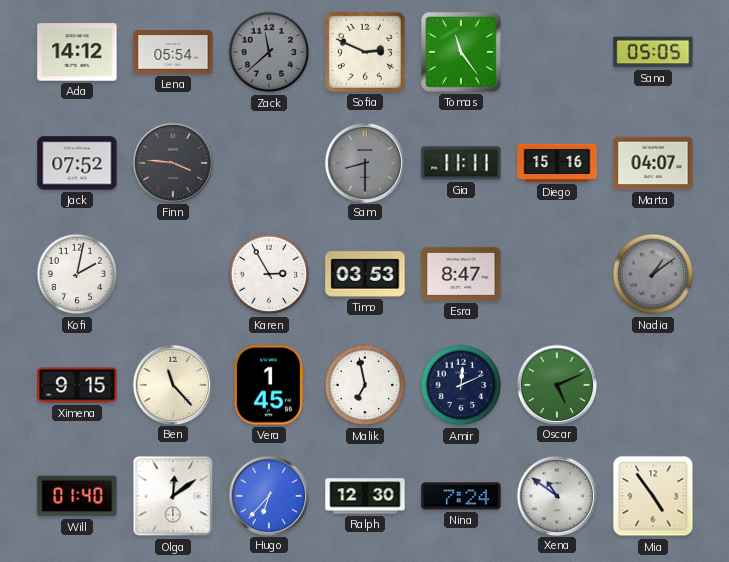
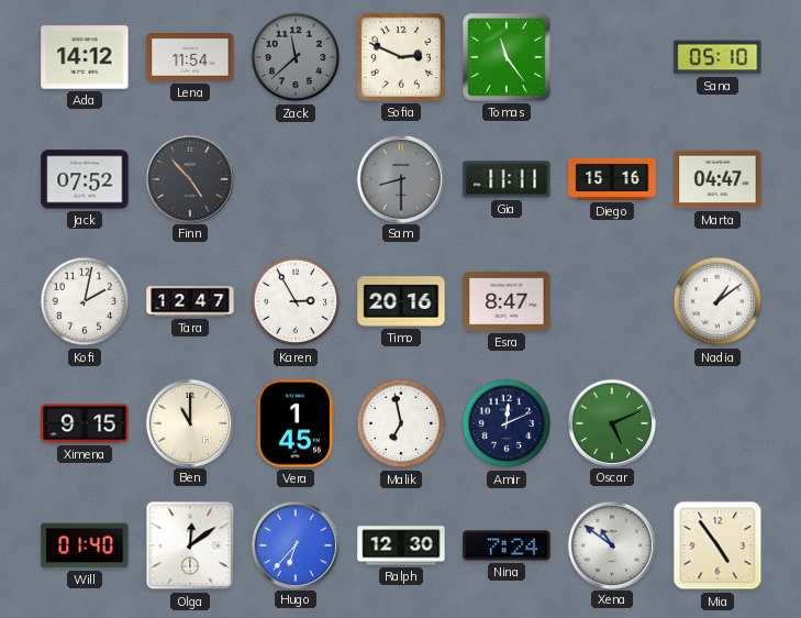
Lena: 05:54 -> 11:54 (190, 57)
Sana: 05:05 -> 05:10 (717, 57)
Finn: 3:46 -> 4:53 (189, 178)
Marta: 04:07 -> 04:47 (717, 179)
Tara: none -> 12:47 (190, 301)
Timo: 03:53 -> 20:16 (401, 301)
Nadia dial: grey -> white (717, 301)
Ben: 11:23 -> 11:00 (189, 422)
